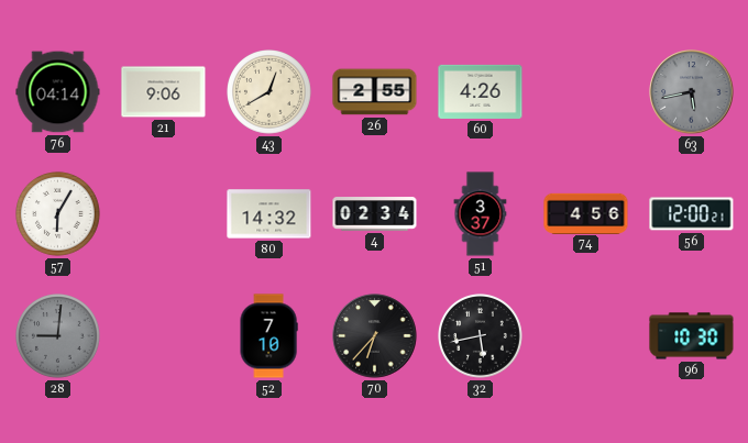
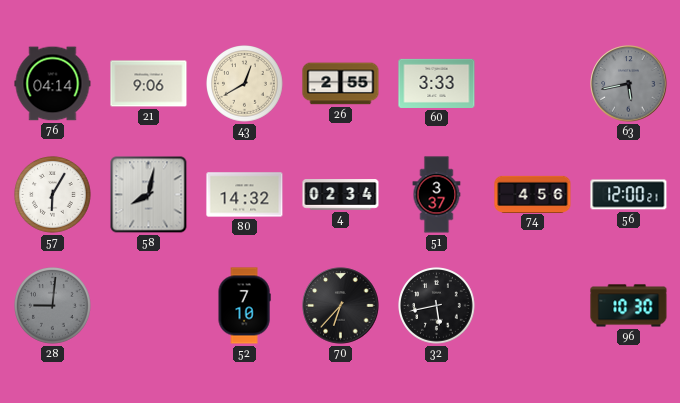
60: 4:26 -> 3:33 (437, 83)
58: none -> 8:02 (149, 195)
